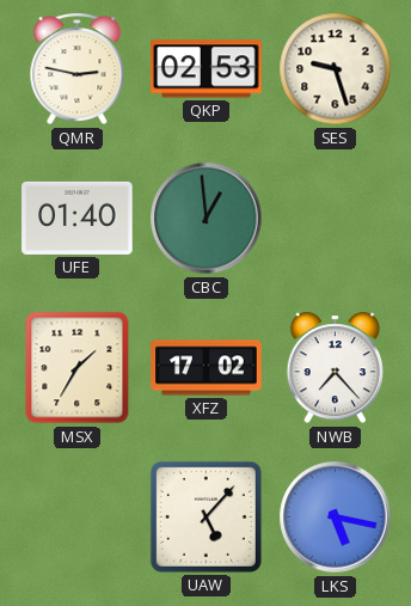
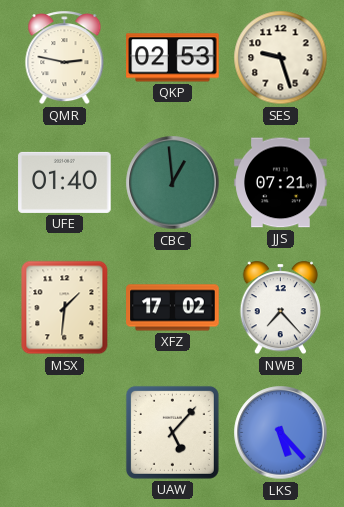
JJS: none -> 07:21 (281, 183)
MSX: 1:35 -> 1:31 (65, 308)
LKS: 5:17 -> 5:23 (281, 433)
